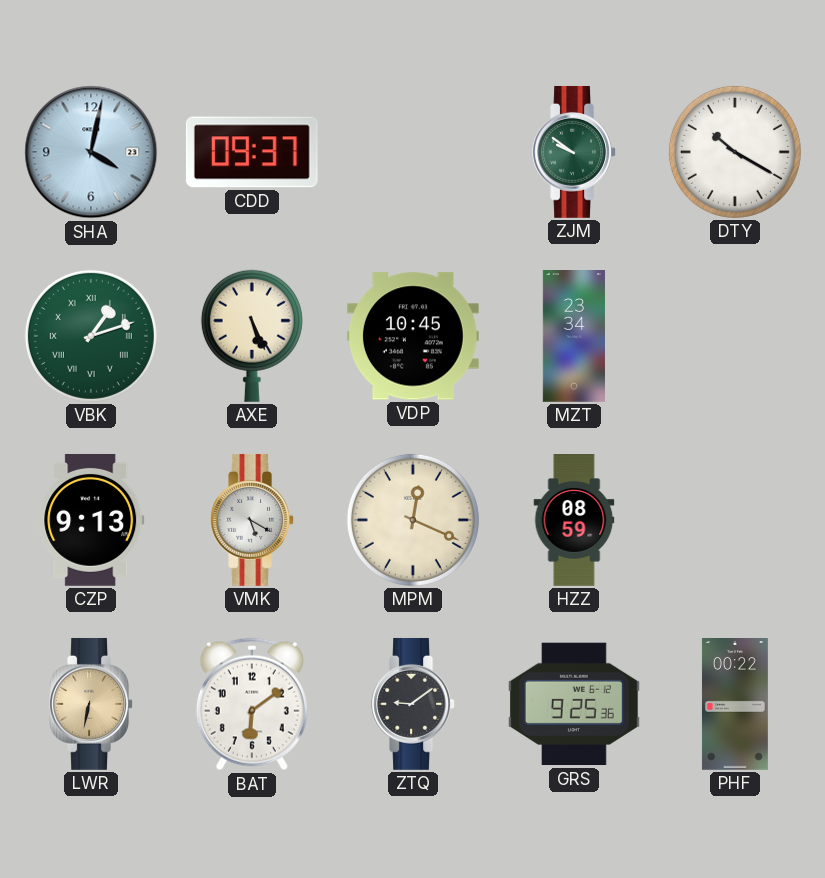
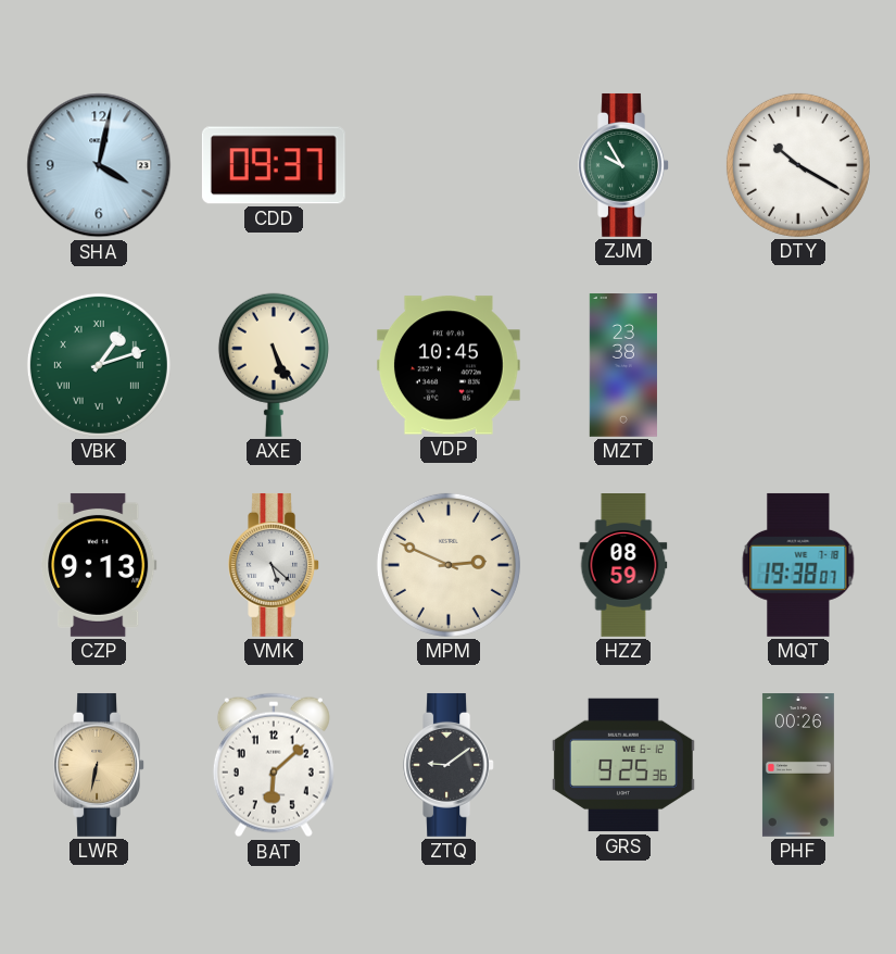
ZJM: 9:51 -> 9:55 (623, 165)
MZT: 23:34 -> 23:38 (623, 366)
VMK: 5:20 -> 5:22 (274, 565)
MPM: 12:19 -> 2:49 (449, 565)
MQT: none -> 19:38 (798, 565)
BAT: 6:09 -> 6:08 (274, 765)
PHF: 00:22 -> 00:26 (798, 766)
